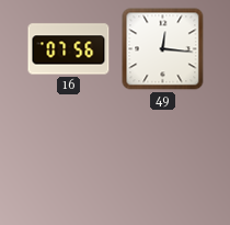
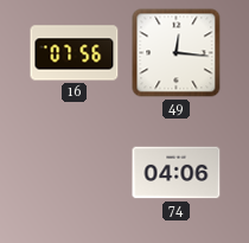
74: none -> 04:06 (177, 173)
